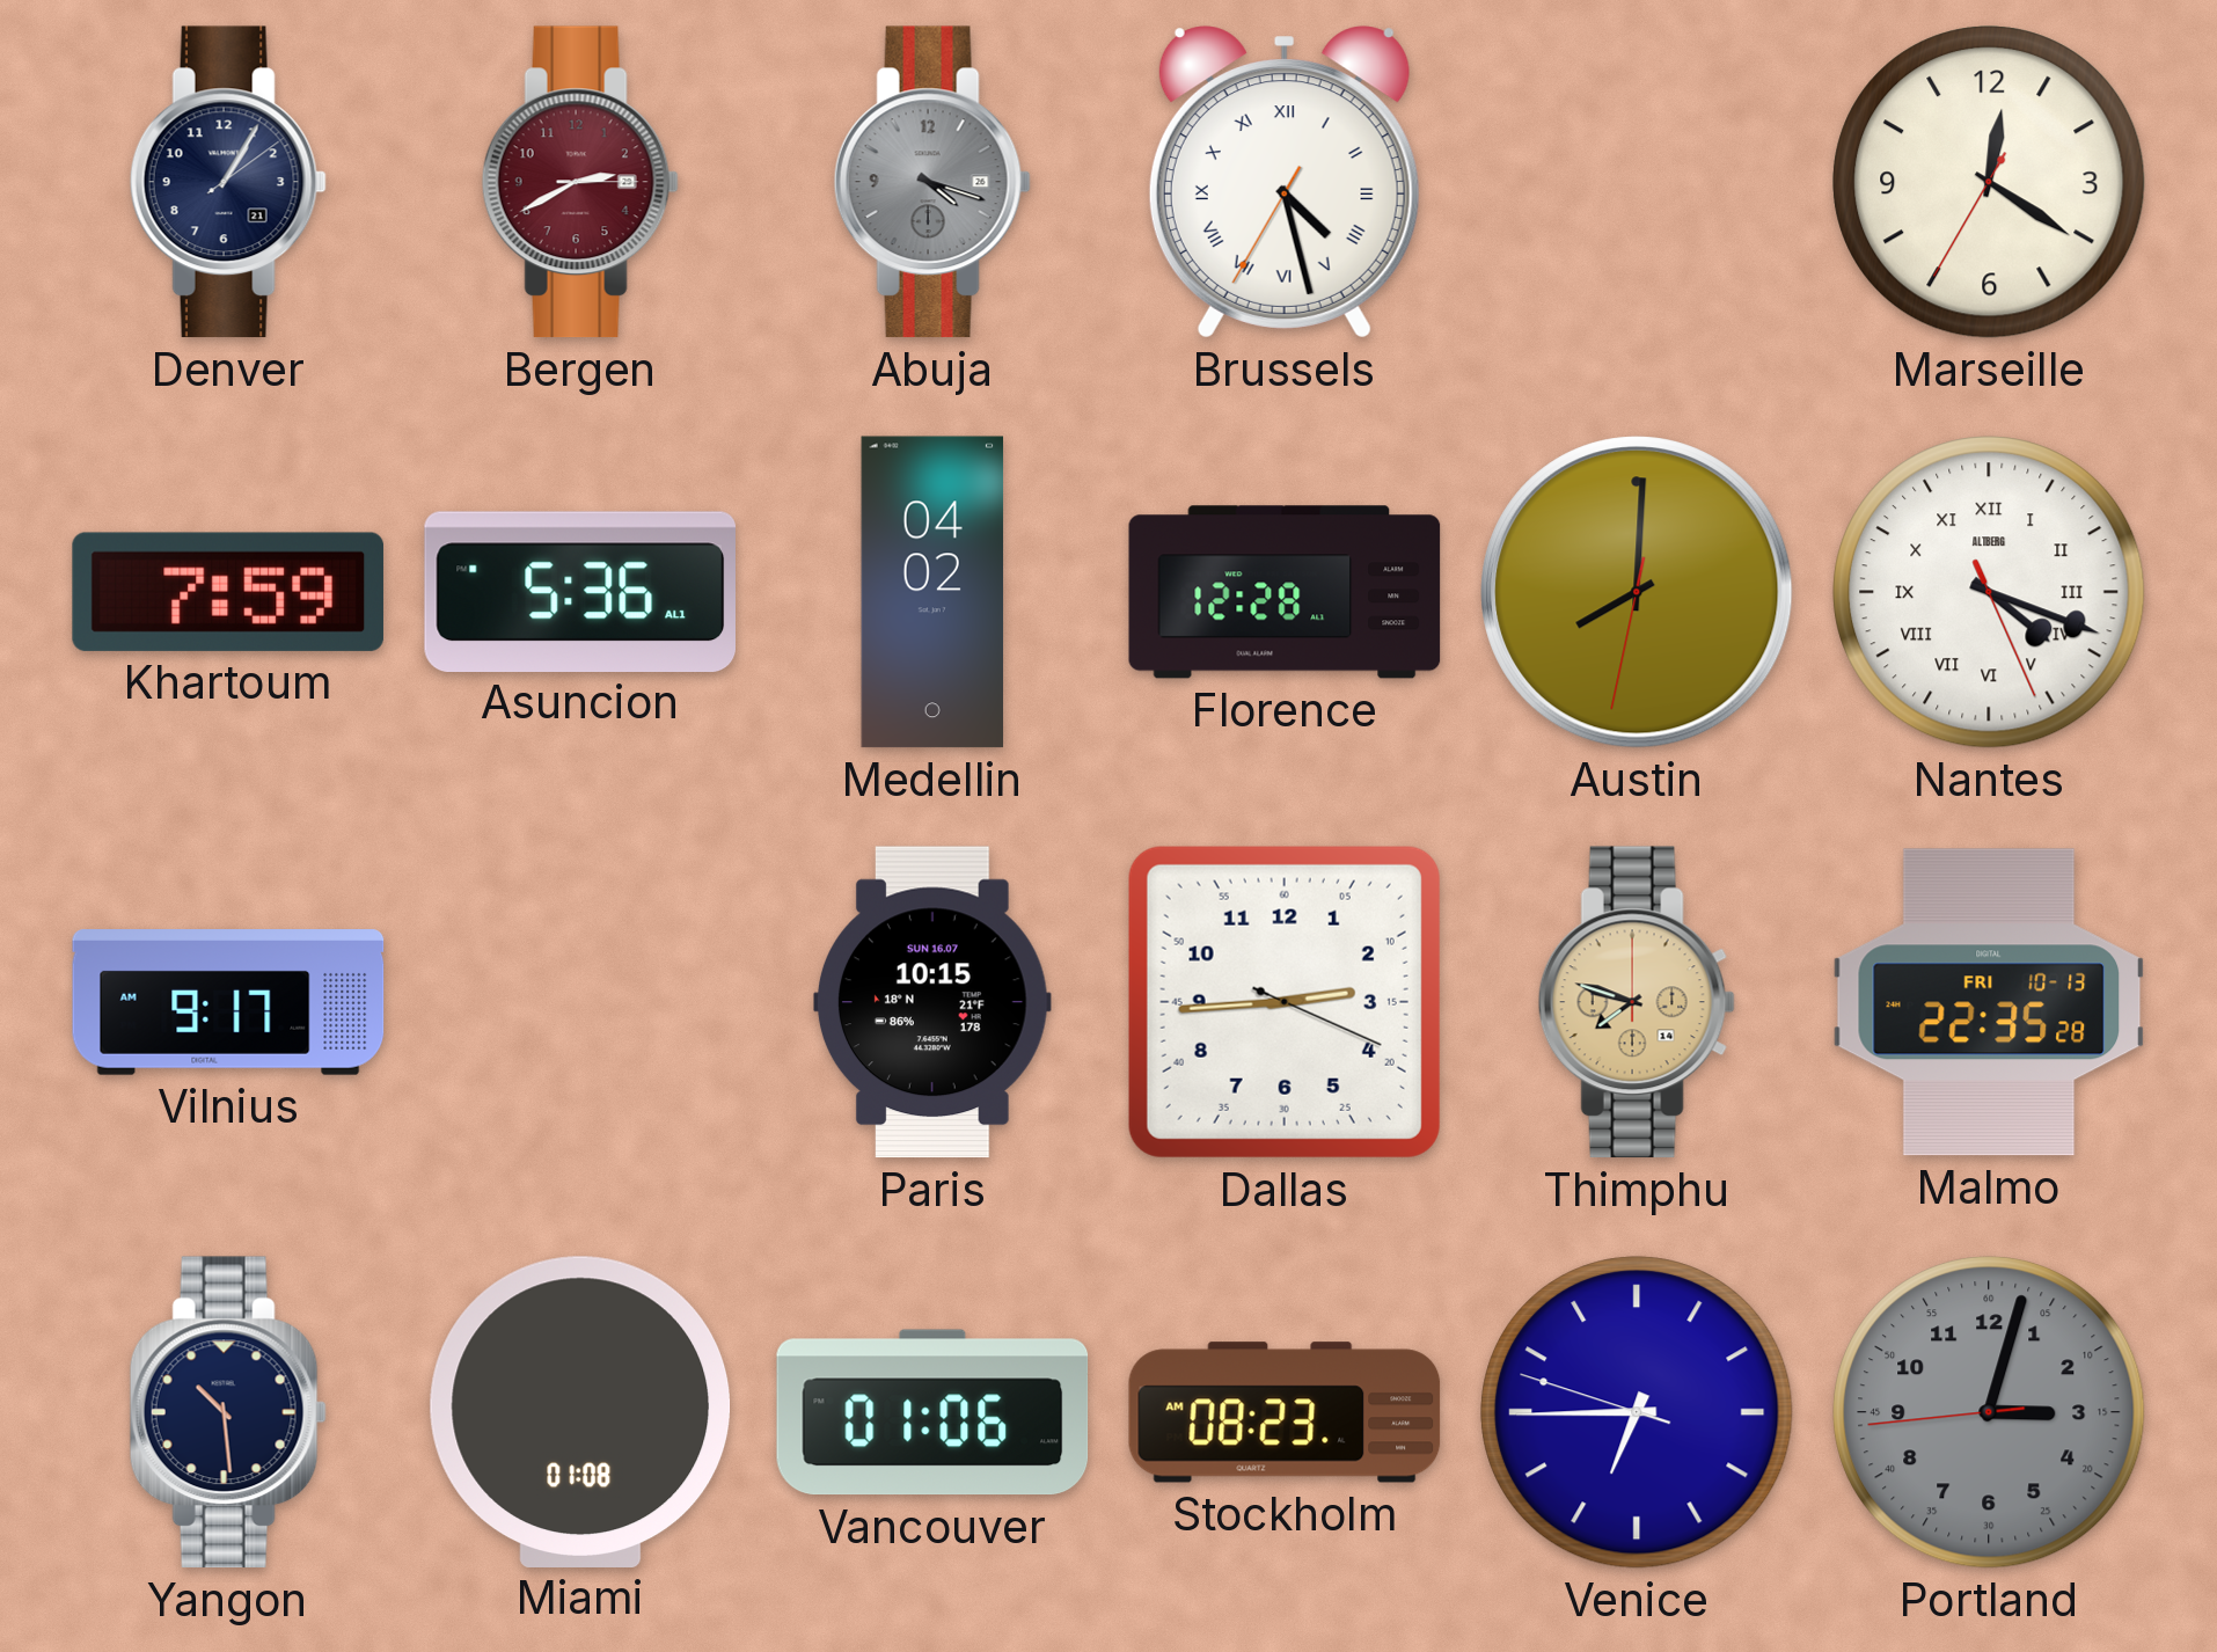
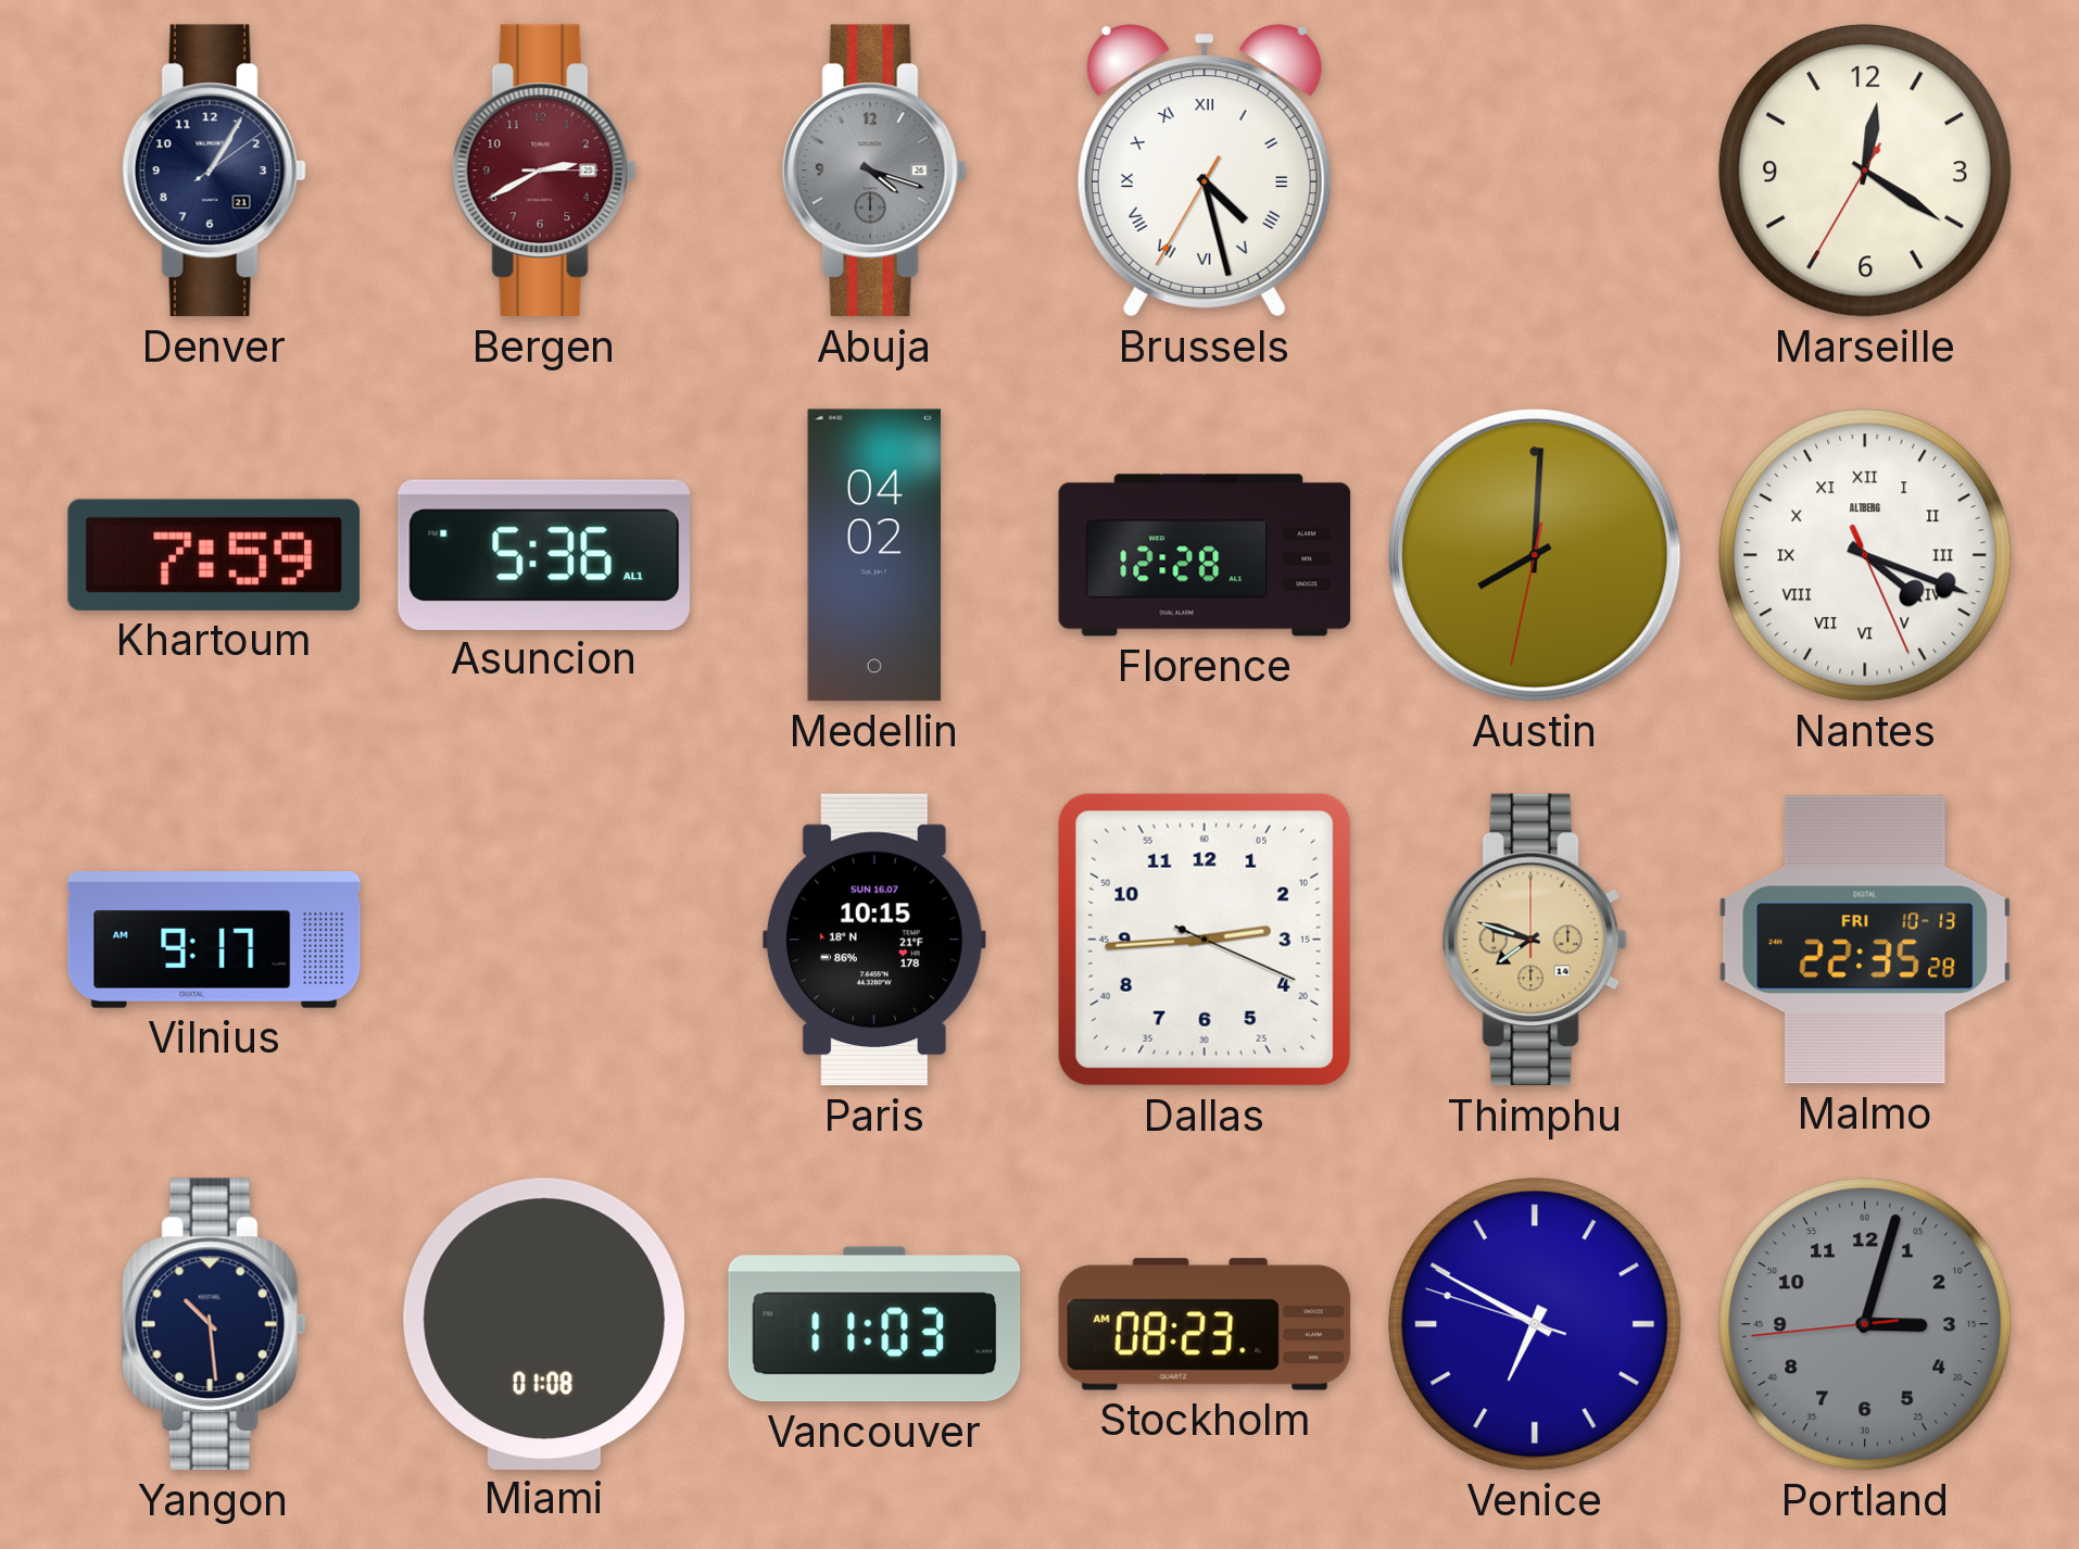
Vancouver: 01:06 -> 11:03 (874, 1324)
Venice: 6:44 -> 6:49 (1535, 1324)
